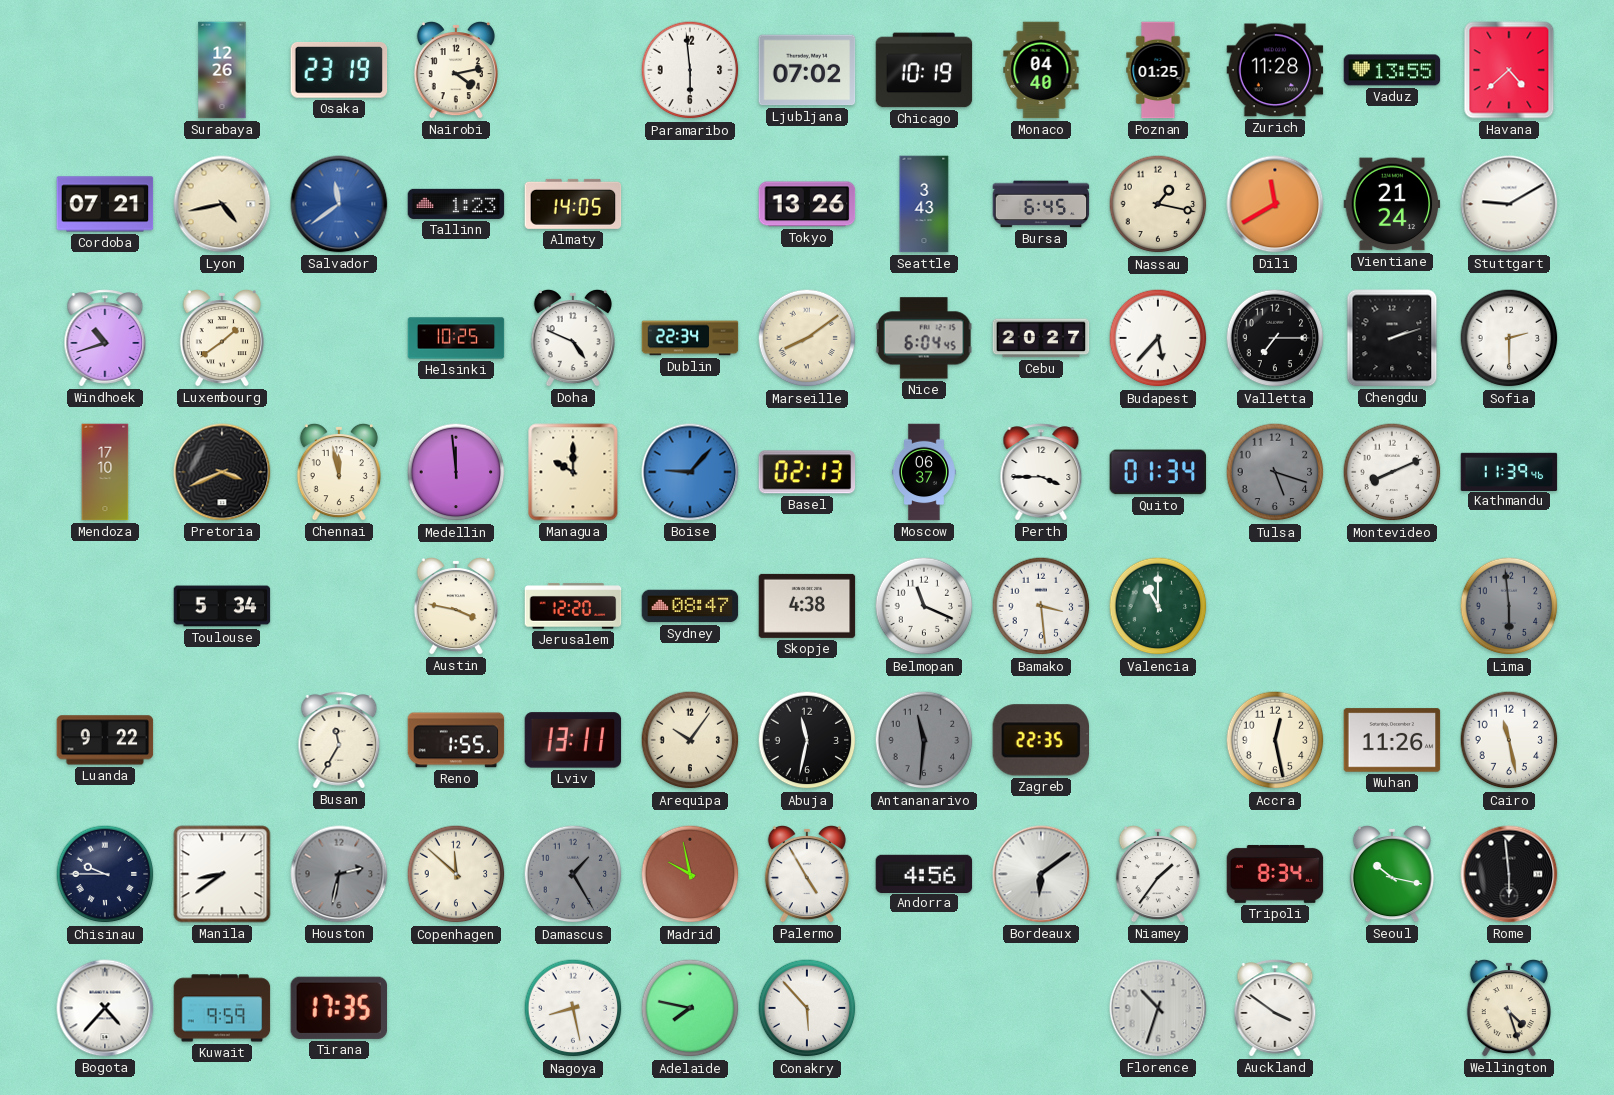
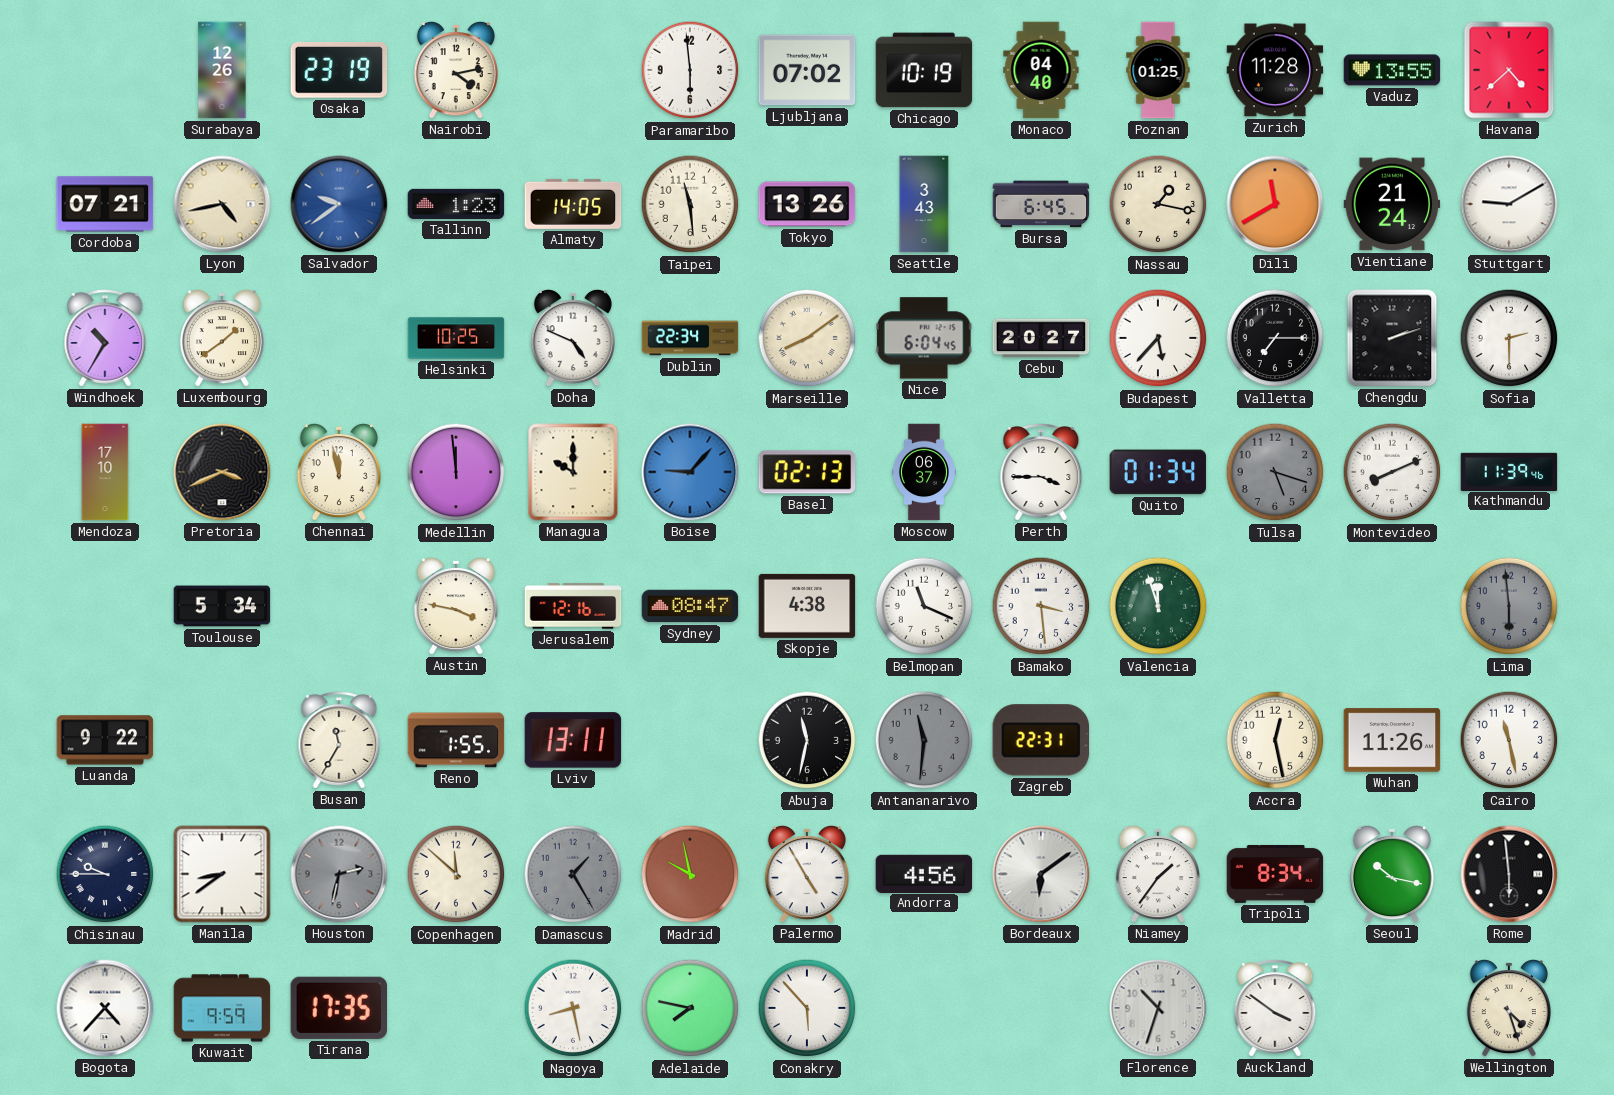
Salvador: 11:39 -> 9:39 (339, 204)
Taipei: none -> 11:29 (690, 204)
Windhoek: 10:42 -> 10:35 (105, 338)
Jerusalem: 12:20 -> 12:16 (573, 606)
Valencia: 11:00 -> 11:57 (1158, 606)
Arequipa: 10:06 -> none (690, 740)
Zagreb: 22:35 -> 22:31 (1040, 740)
